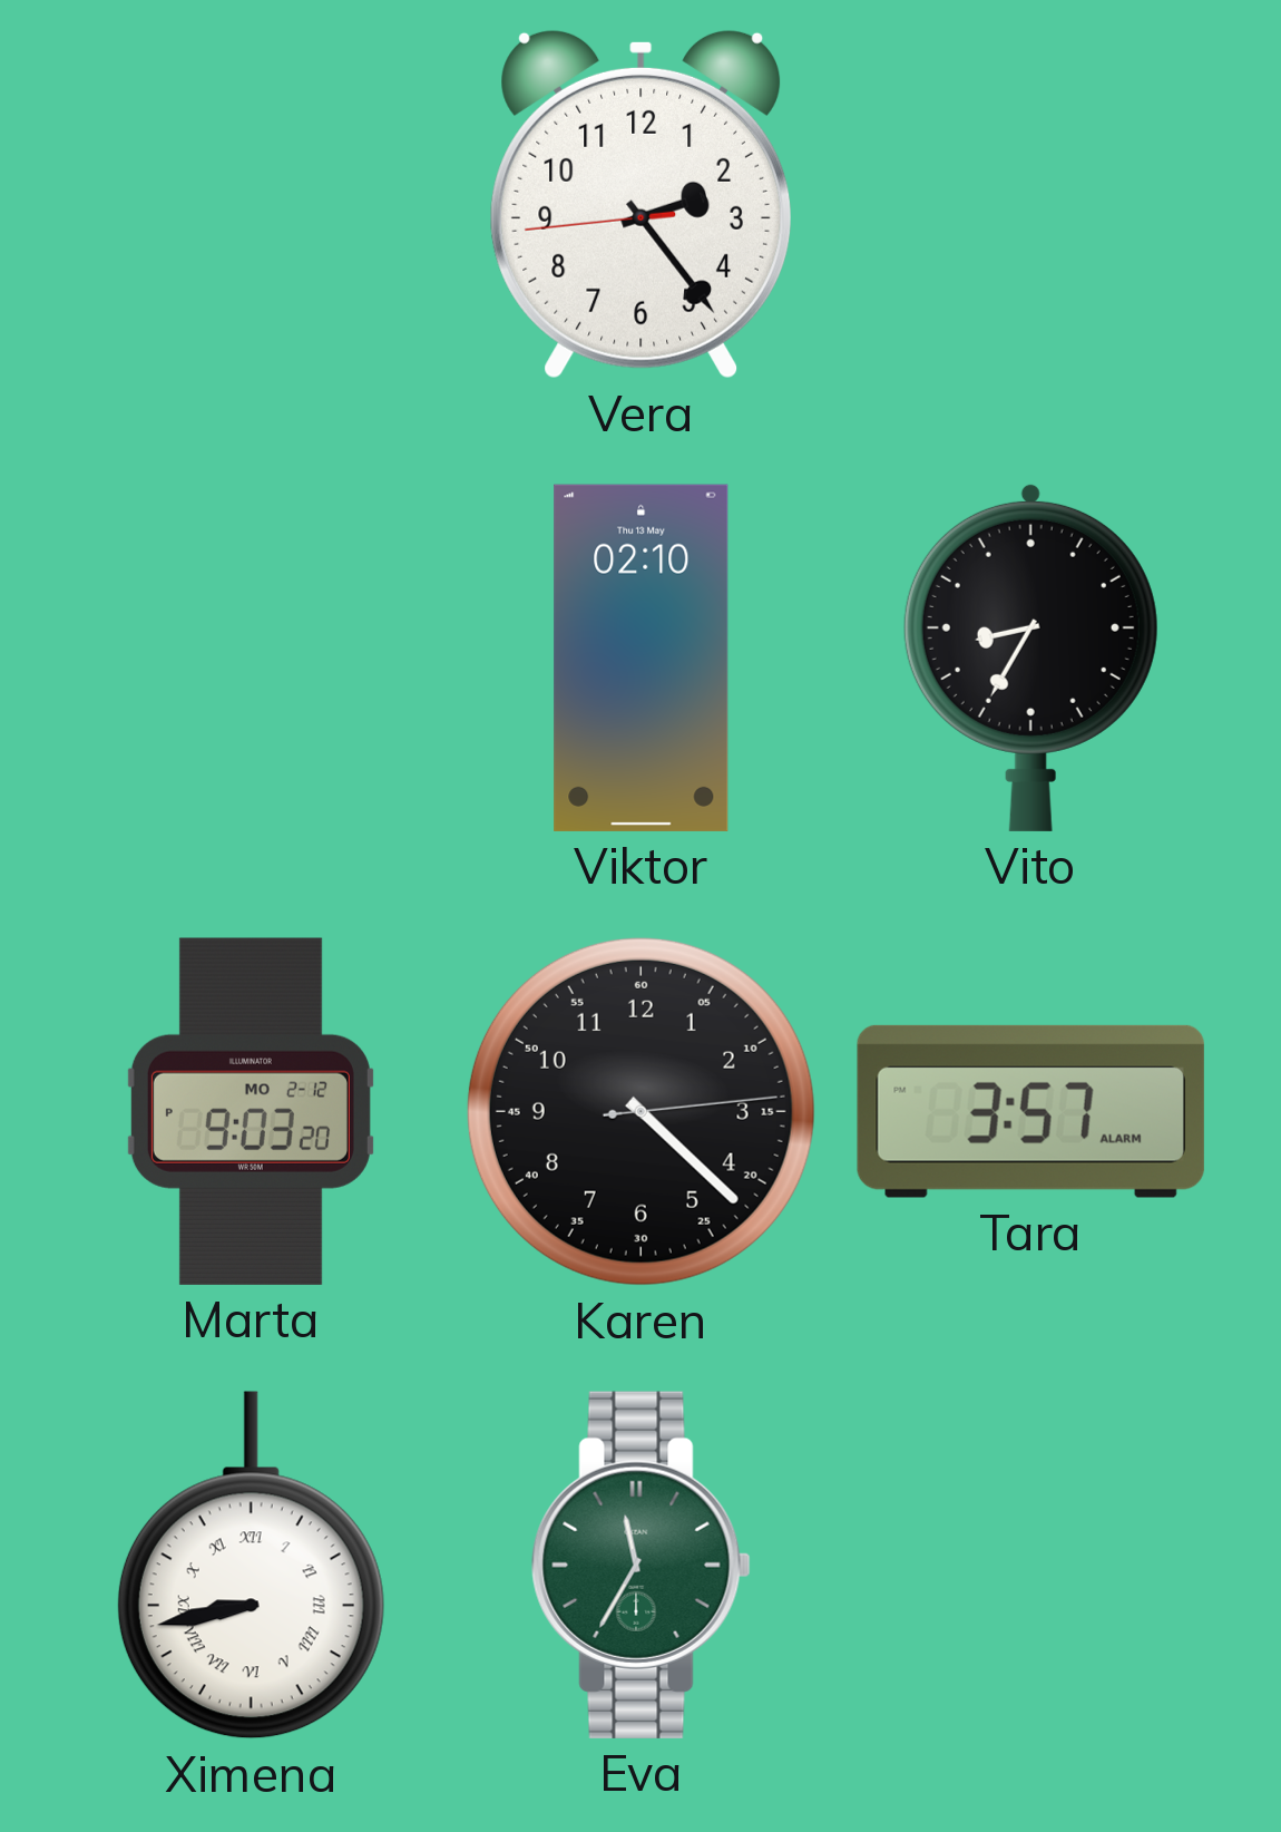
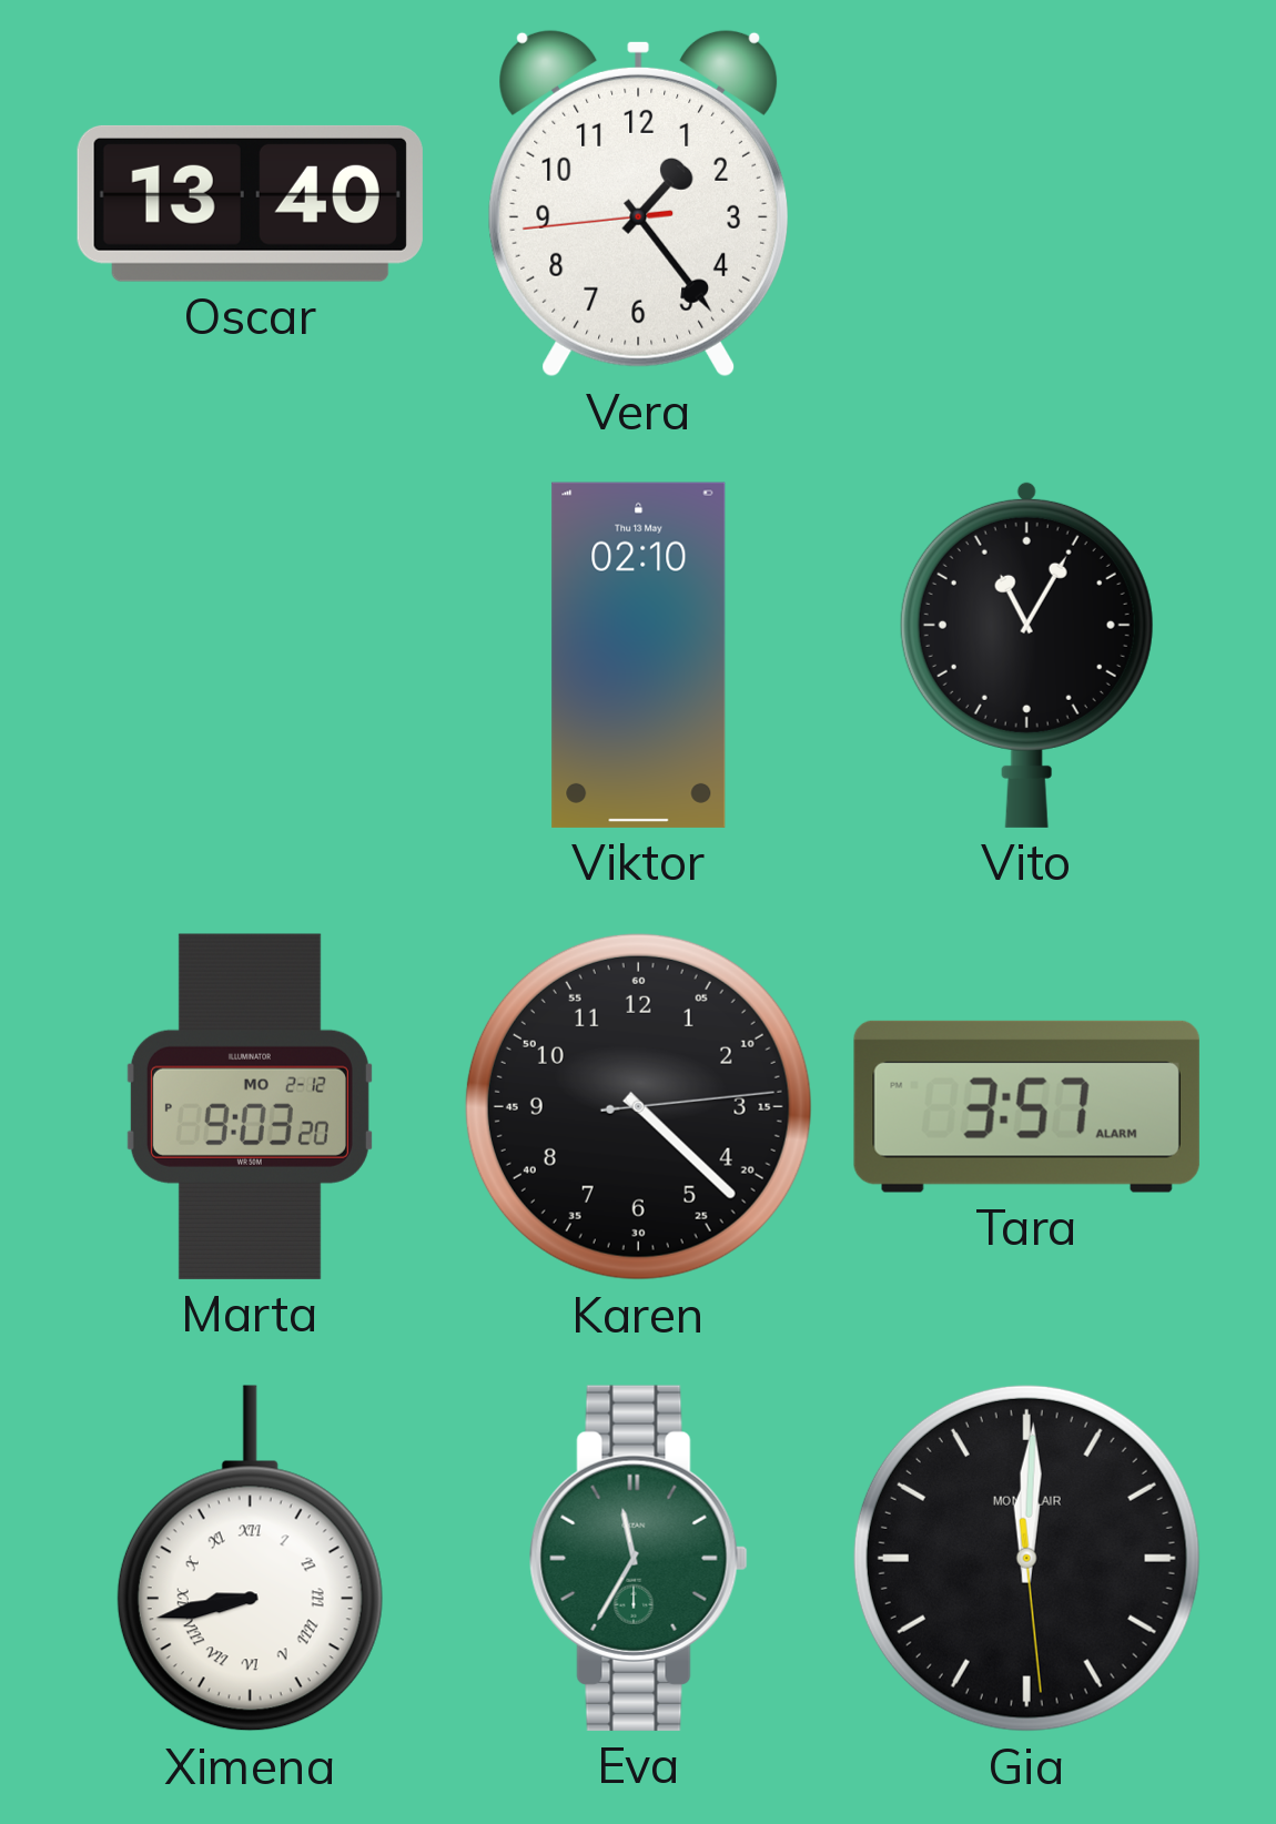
Oscar: none -> 13:40 (250, 203)
Vera: 2:23 -> 1:23 (638, 203)
Vito: 8:35 -> 11:05 (1026, 655)
Gia: none -> 12:00 (1026, 1558)
